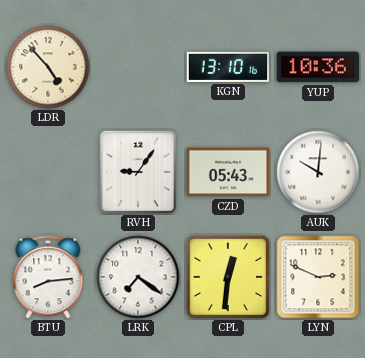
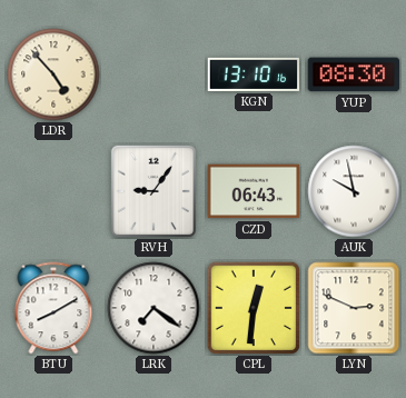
YUP: 10:36 -> 08:30 (354, 74)
CZD: 05:43 -> 06:43 (254, 191)
AUK: 10:01 -> 9:58 (354, 191)
BTU: 8:14 -> 8:10 (53, 308)
